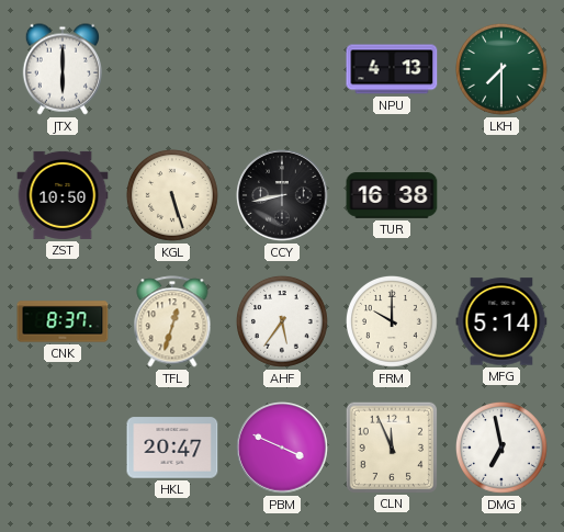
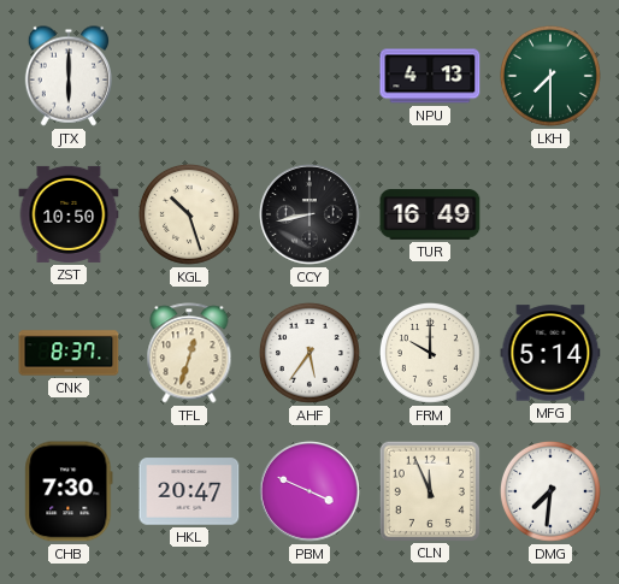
KGL: 5:27 -> 10:27 (189, 214)
TUR: 16:38 -> 16:49 (430, 214)
CHB: none -> 7:30 (69, 491)
DMG: 6:58 -> 7:31 (550, 491)
